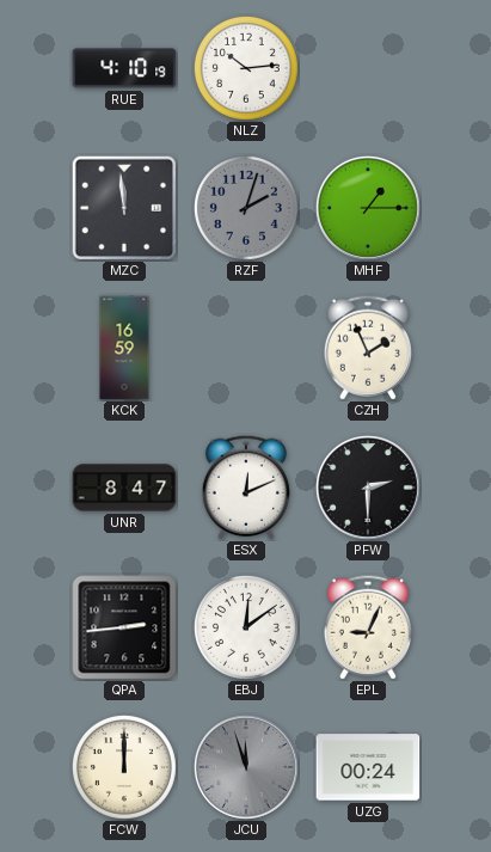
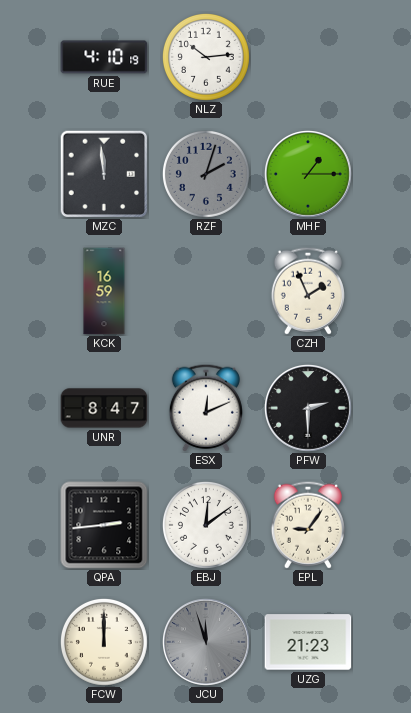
EPL: 9:04 -> 9:06 (308, 525)
UZG: 00:24 -> 21:23 (308, 642)
